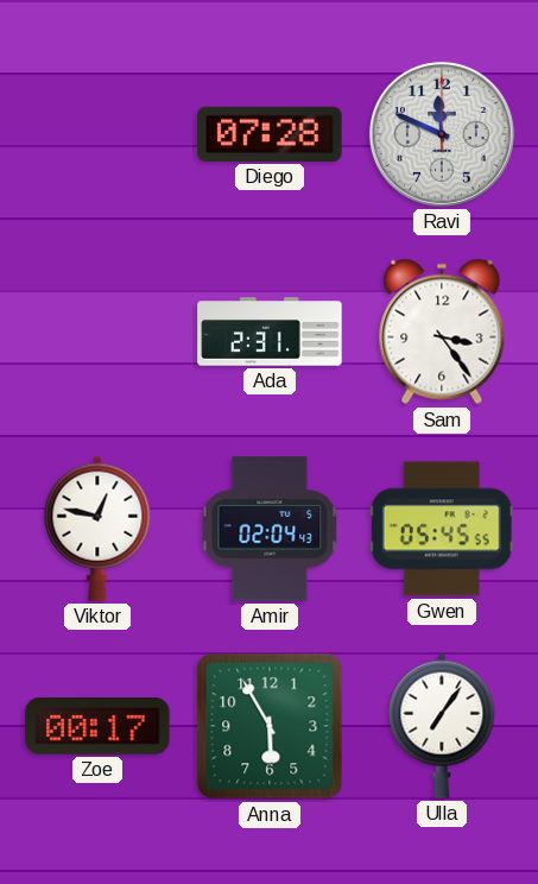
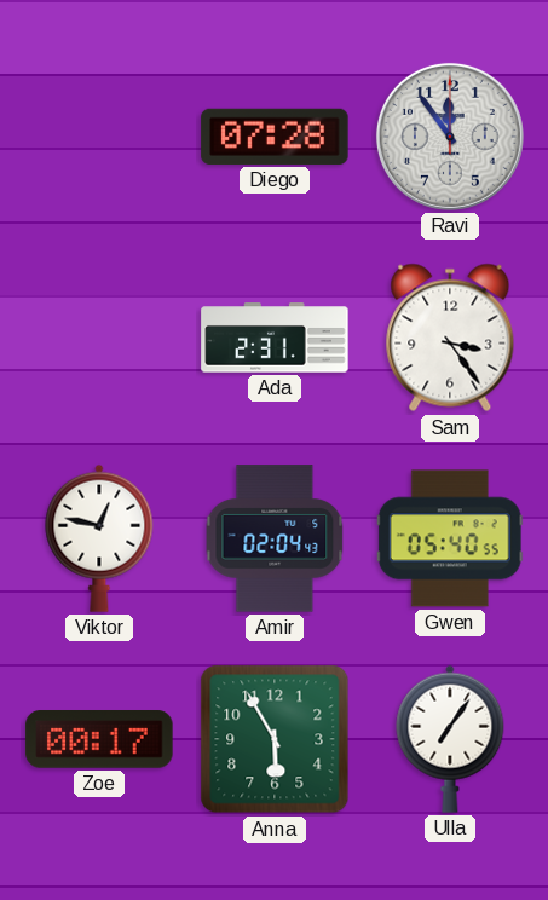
Ravi: 11:49 -> 11:54 (450, 137)
Gwen: 05:45 -> 05:40 (450, 538)
